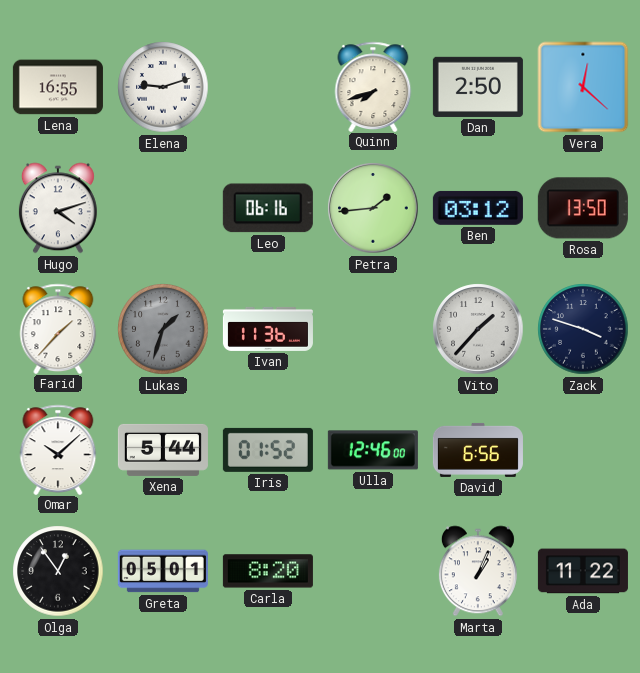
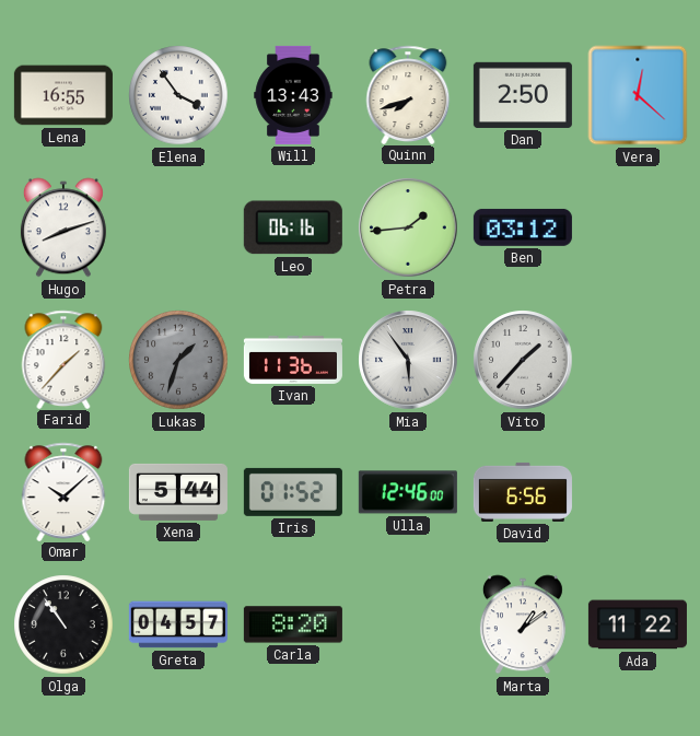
Elena: 9:12 -> 3:54 (178, 95)
Will: none -> 13:43 (293, 95)
Hugo: 4:12 -> 8:12 (63, 227)
Rosa: 13:50 -> none (583, 208)
Mia: none -> 5:54 (408, 360)
Zack: 3:48 -> none (583, 329)
Olga: 12:54 -> 10:54 (63, 624)
Greta: 05:01 -> 04:57 (178, 624)
Marta: 1:04 -> 1:09 (523, 624)
